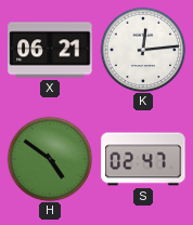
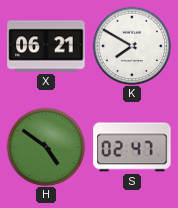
K: 12:14 -> 7:50 (132, 46)
